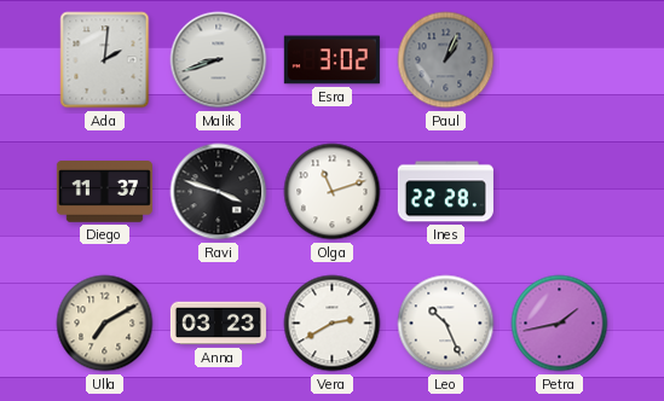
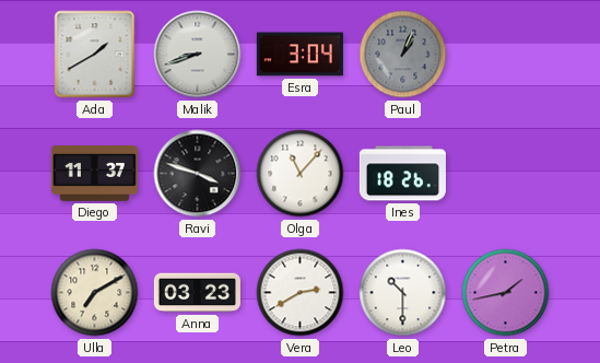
Ada: 2:01 -> 1:40 (95, 55)
Esra: 3:02 -> 3:04 (299, 55)
Olga: 11:12 -> 11:07 (301, 174)
Ines: 22:28 -> 18:26 (402, 174)
Leo: 10:26 -> 10:30 (403, 293)
